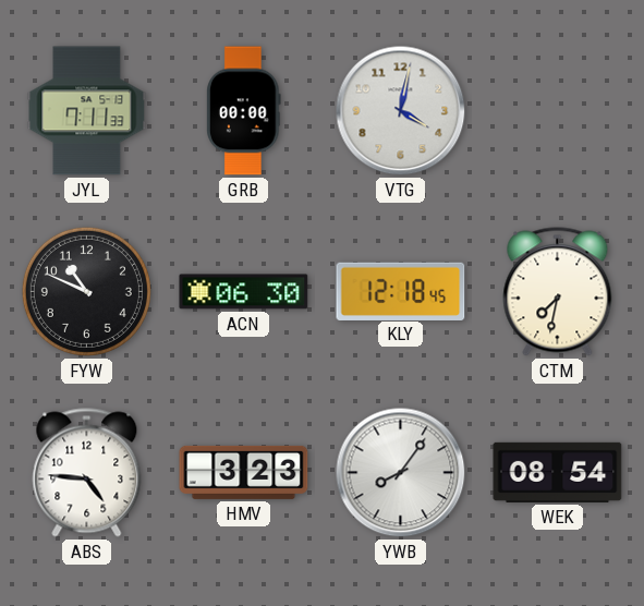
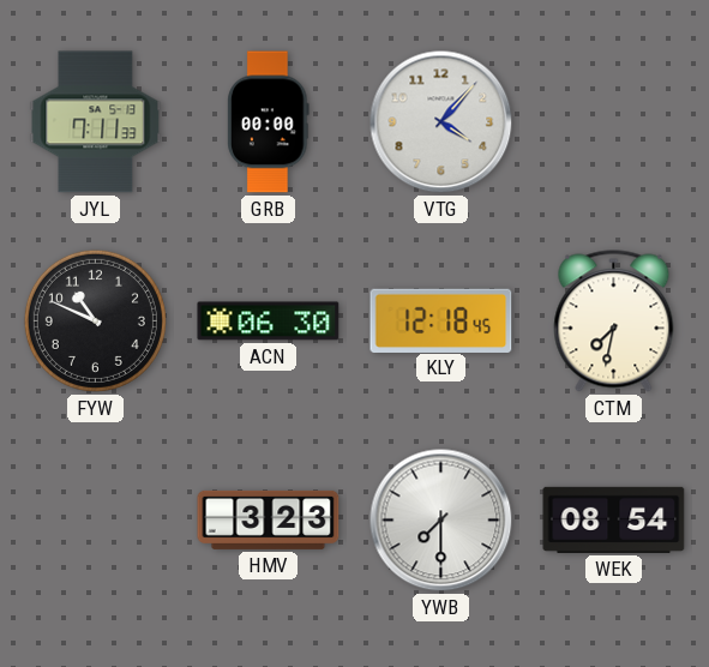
VTG: 4:02 -> 4:07 (441, 122)
ABS: 4:46 -> none (87, 473)
YWB: 8:06 -> 7:30 (441, 521)
